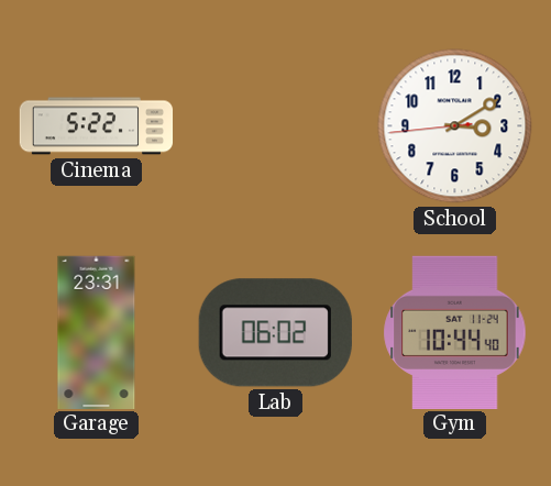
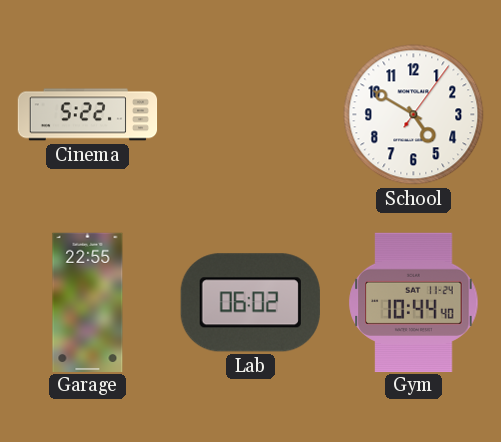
School: 3:09 -> 4:50 (414, 115)
Garage: 23:31 -> 22:55 (88, 302)
